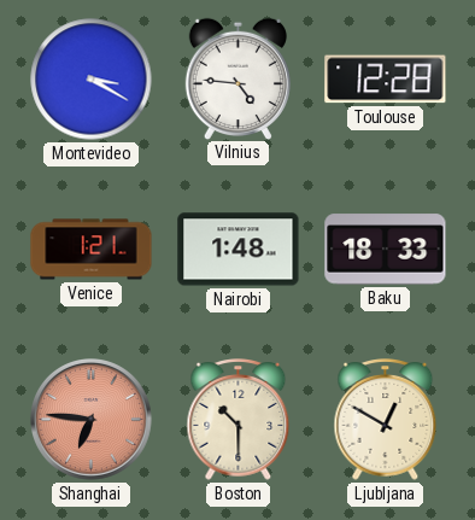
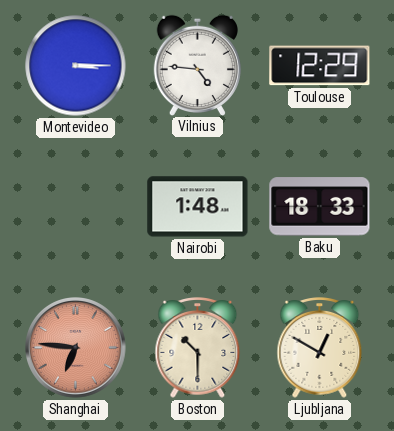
Montevideo: 3:20 -> 3:15 (76, 66)
Toulouse: 12:28 -> 12:29 (320, 66)
Venice: 1:21 -> none (92, 250)
